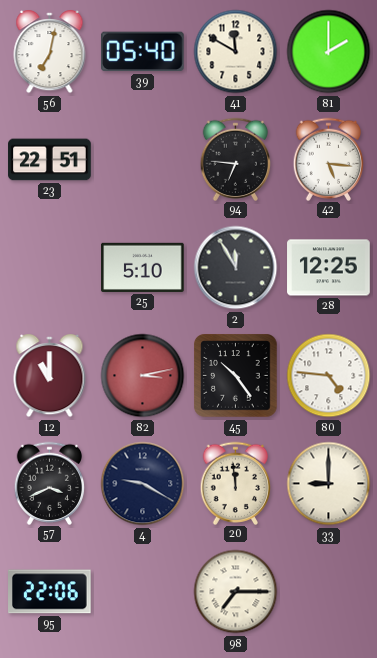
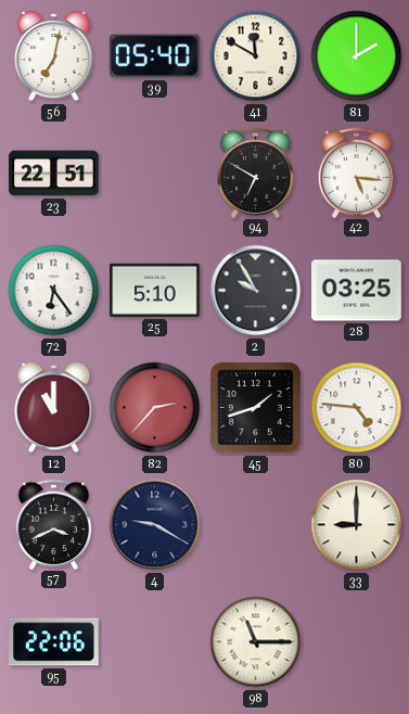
94: 6:46 -> 6:50 (256, 173)
72: none -> 6:24 (54, 291)
2: 11:55 -> 9:55 (256, 291)
28: 12:25 -> 03:25 (357, 291)
82: 3:13 -> 2:37 (155, 408)
45: 10:24 -> 1:42 (256, 408)
20: 11:59 -> none (236, 483)
98: 7:15 -> 11:15 (256, 642)
